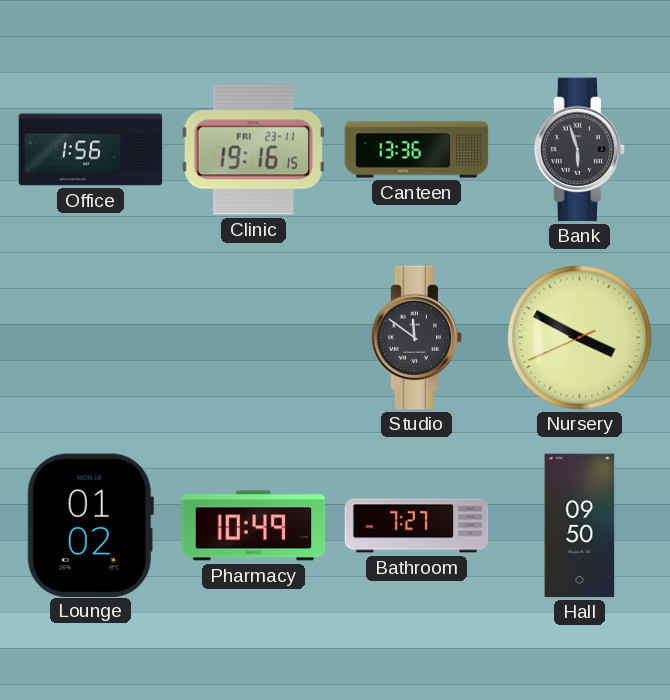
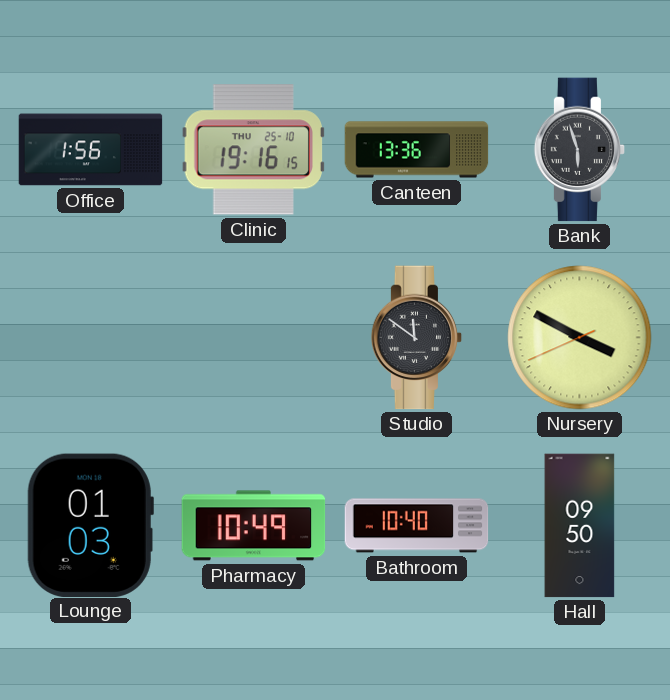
Clinic date: FRI 23-11 -> THU 25-10 (253, 150)
Lounge: 01:02 -> 01:03 (90, 525)
Bathroom: 7:27 -> 10:40 (417, 526)
